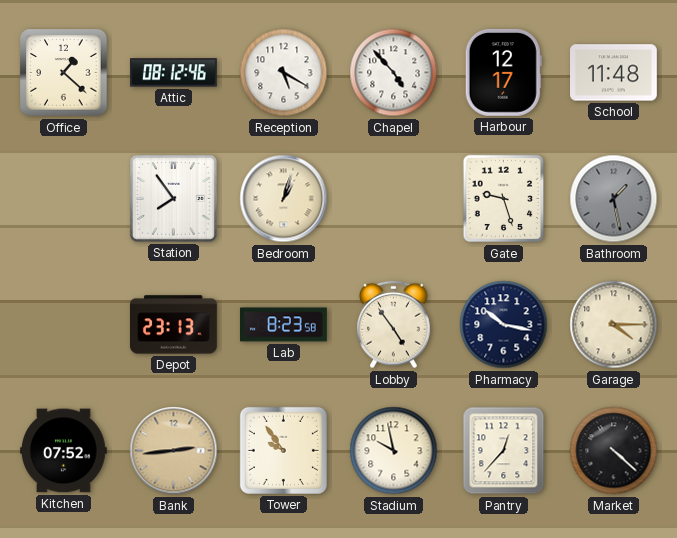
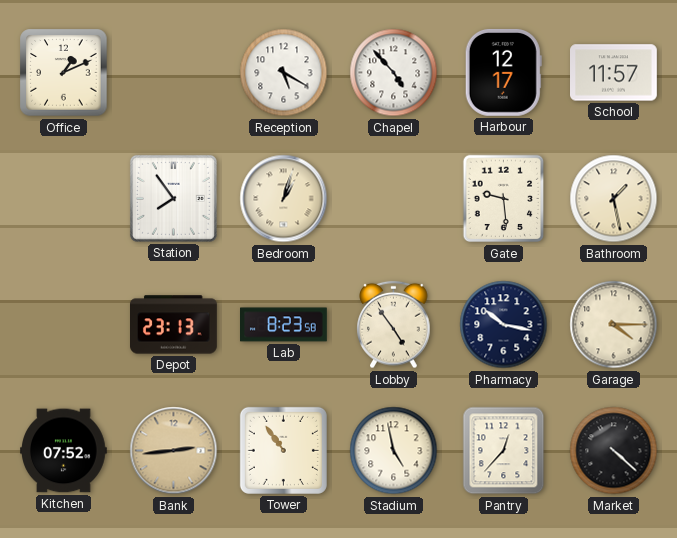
Office: 1:22 -> 1:11 (64, 73)
Attic: 08:12 -> none (174, 73)
School: 11:48 -> 11:57 (614, 73)
Gate: 9:27 -> 9:29 (504, 199)
Bathroom dial: grey -> cream (614, 199)
Tower: 9:54 -> 10:54 (283, 450)
Stadium: 9:58 -> 4:58 (394, 451)
